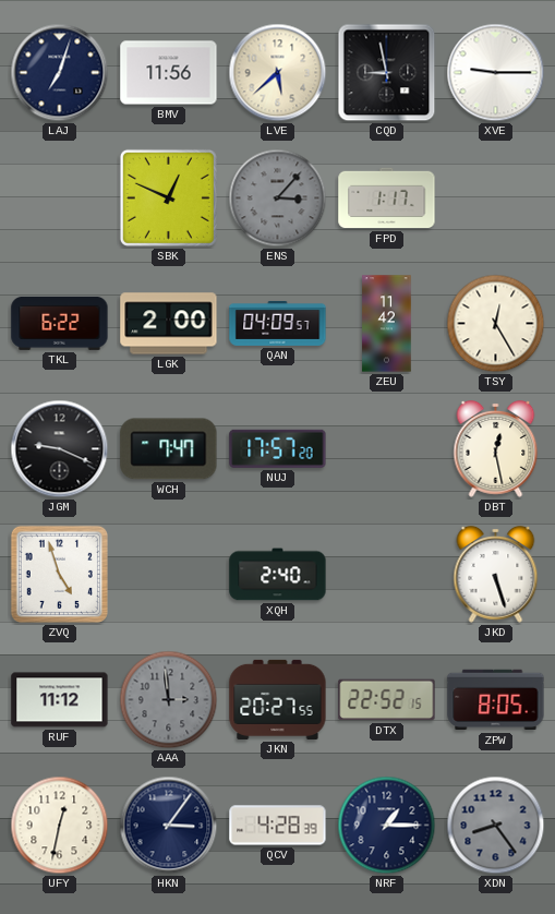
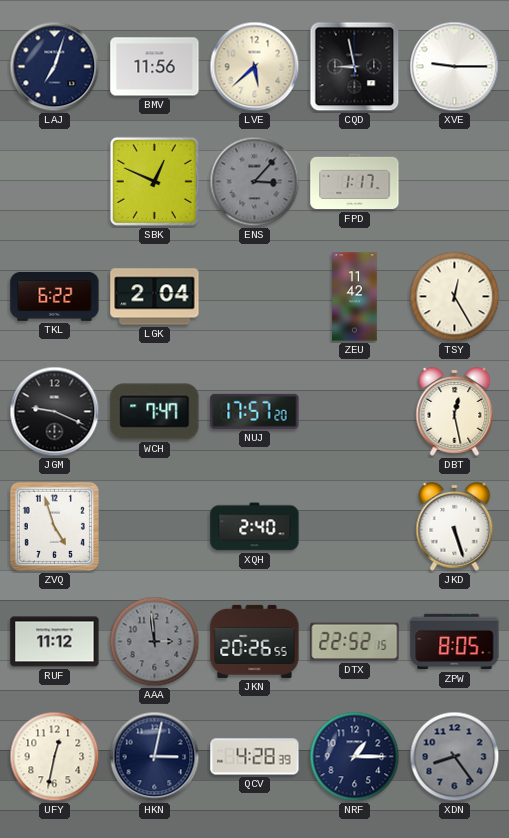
LGK: 2:00 -> 2:04 (155, 297)
QAN: 04:09 -> none (278, 323)
JKN: 20:27 -> 20:26 (255, 641)
HKN: 3:06 -> 3:02 (155, 757)
